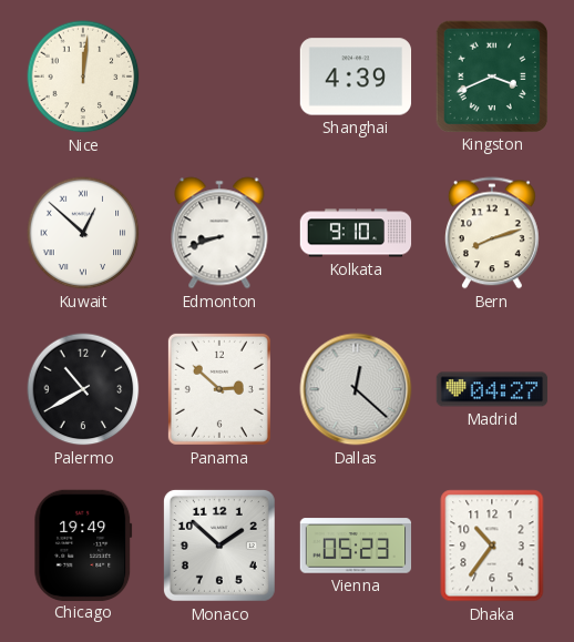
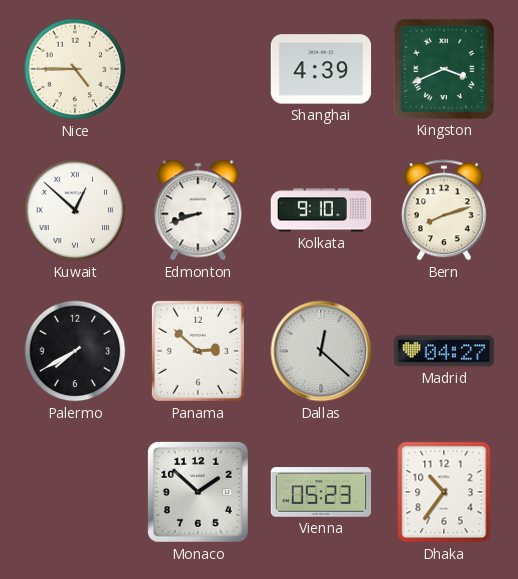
Nice: 12:01 -> 4:45 (75, 69)
Palermo: 10:40 -> 7:40 (75, 351)
Chicago: 19:49 -> none (83, 544)
